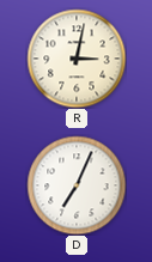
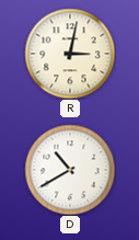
D: 7:04 -> 10:40 (70, 170)
